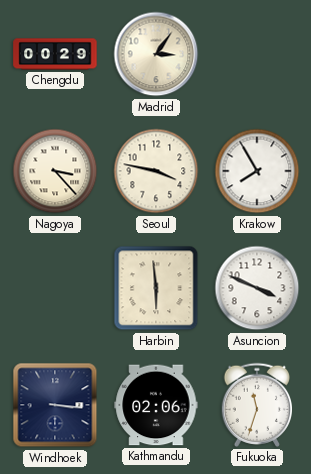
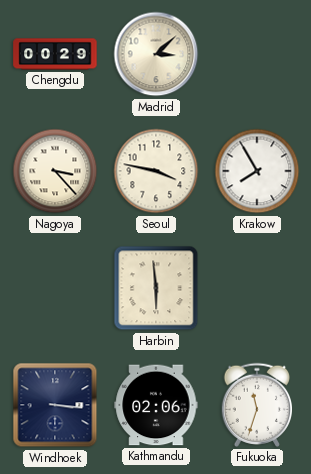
Madrid: 3:06 -> 3:08 (156, 54)
Asuncion: 3:49 -> none (257, 288)
